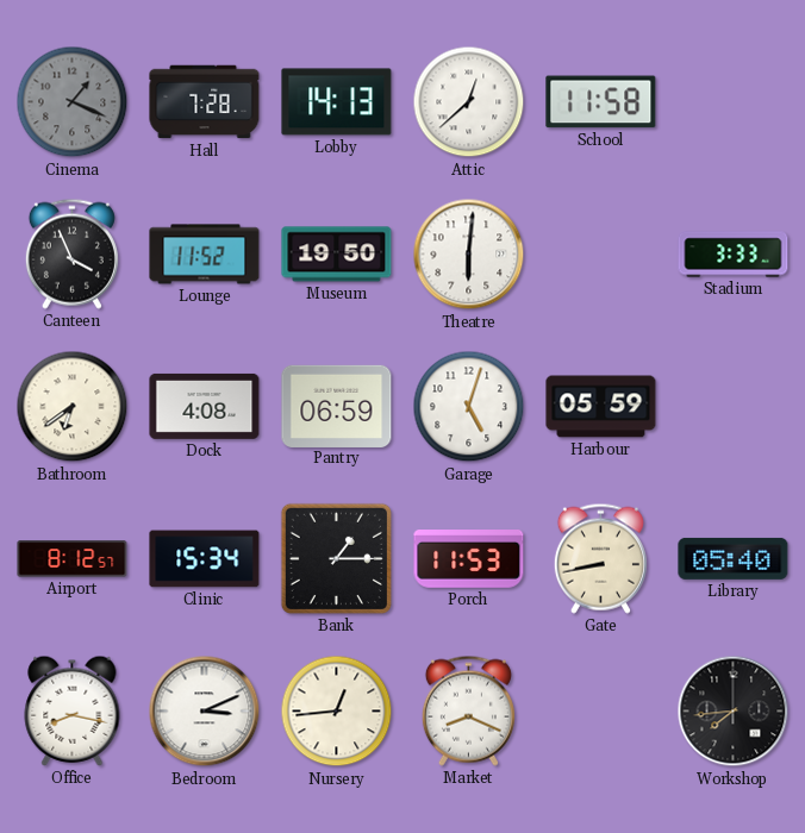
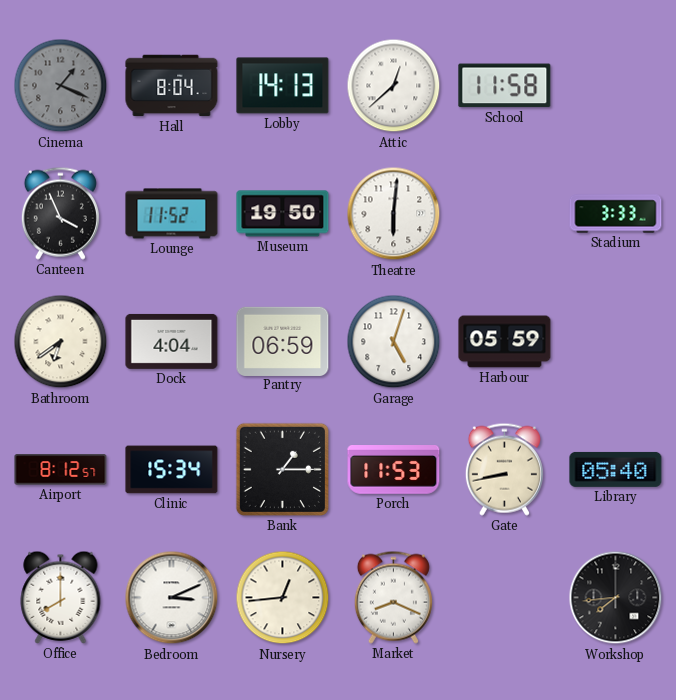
Hall: 7:28 -> 8:04 (172, 86)
Dock: 4:08 -> 4:04 (172, 341)
Office: 8:17 -> 8:00 (61, 597)
